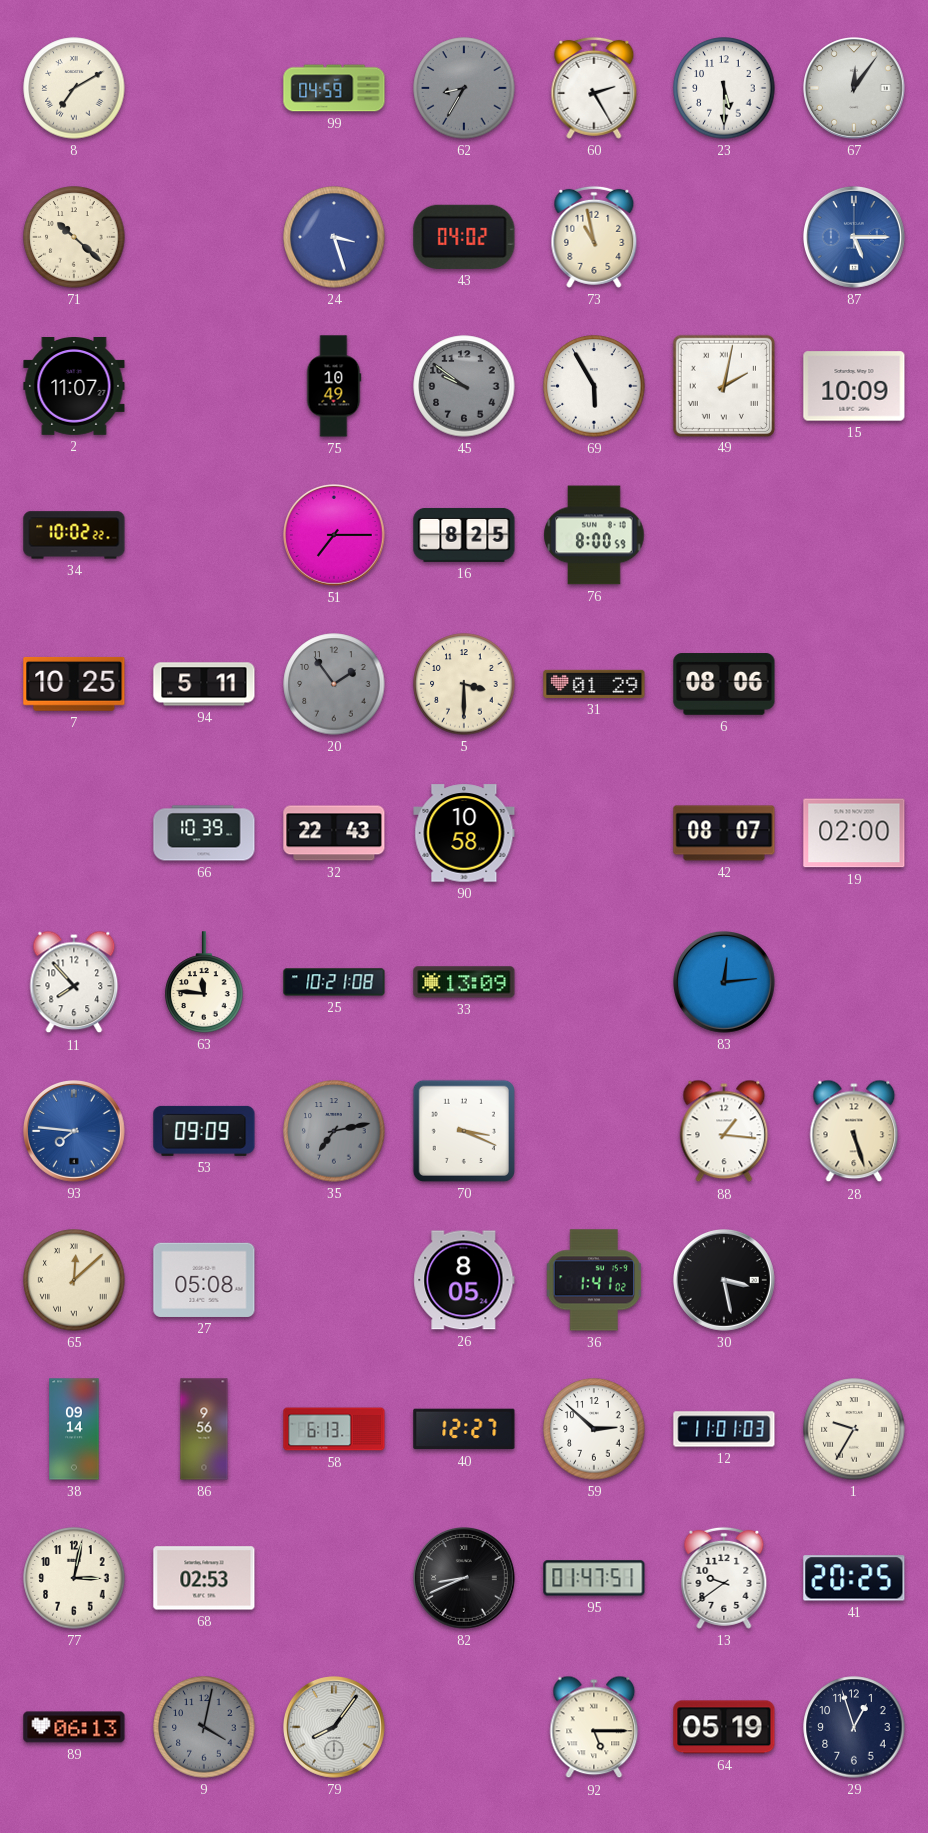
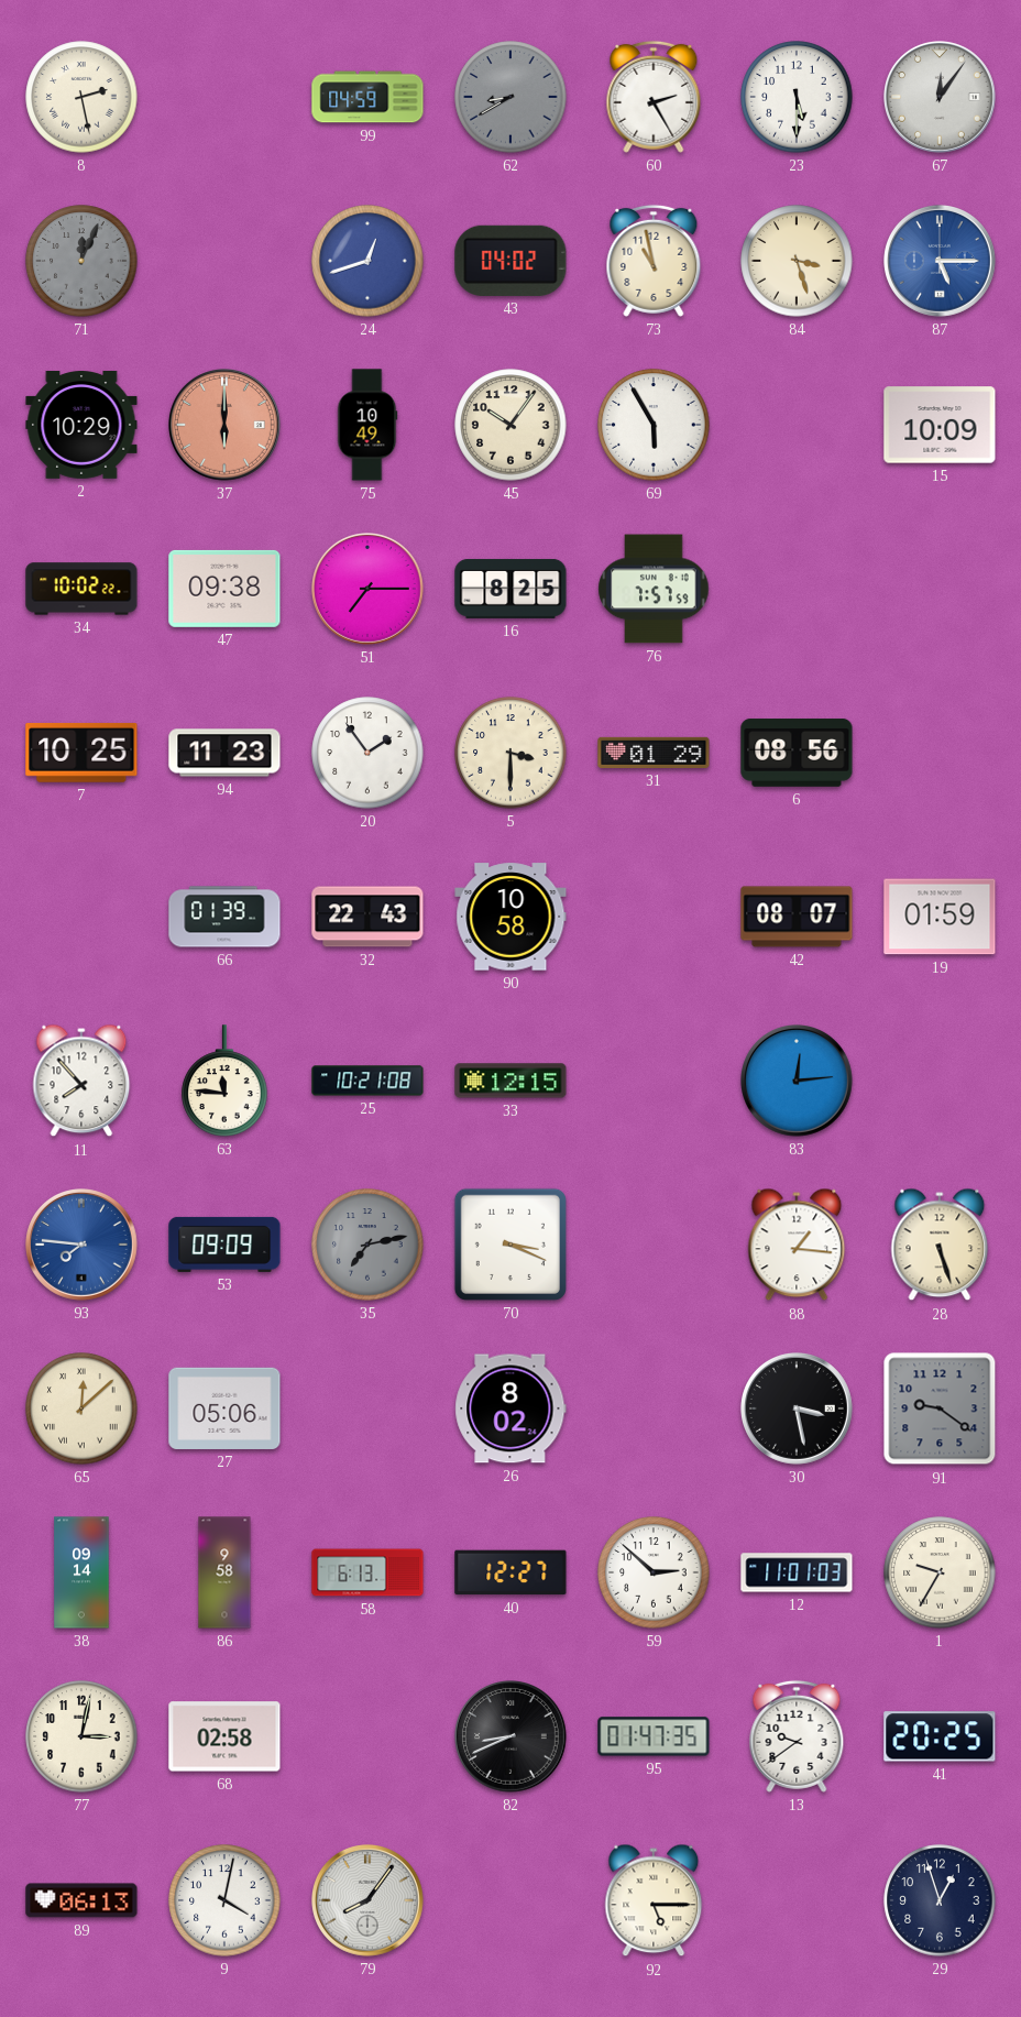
8: 7:10 -> 2:28 (81, 97)
62: 8:35 -> 8:40 (510, 97)
71: 10:22 -> 12:04 (81, 261)
71 dial: cream -> grey (81, 261)
24: 3:27 -> 12:42 (367, 261)
84: none -> 3:27 (797, 261)
2: 11:07 -> 10:29 (81, 426)
37: none -> 6:00 (226, 426)
45: 9:51 -> 10:06 (510, 425)
45 dial: grey -> cream (510, 425)
49: 2:02 -> none (723, 385)
47: none -> 09:38 (224, 589)
76: 8:00 -> 7:57 (654, 589)
94: 5:11 -> 11:23 (224, 753)
20 dial: grey -> white (367, 753)
6: 08:06 -> 08:56 (797, 753)
66: 10:39 -> 01:39 (224, 917)
19: 02:00 -> 01:59 (940, 917)
33: 13:09 -> 12:15 (510, 1081)
27: 05:08 -> 05:06 (224, 1408)
26: 8:05 -> 8:02 (510, 1408)
36: 1:41 -> none (594, 1280)
91: none -> 9:21 (940, 1408)
86: 9:56 -> 9:58 (224, 1572)
68: 02:53 -> 02:58 (224, 1736)
95: 01:47:51 -> 01:47:35 (654, 1736)
9 dial: grey -> white (224, 1900)
64: 05:19 -> none (724, 1727)
